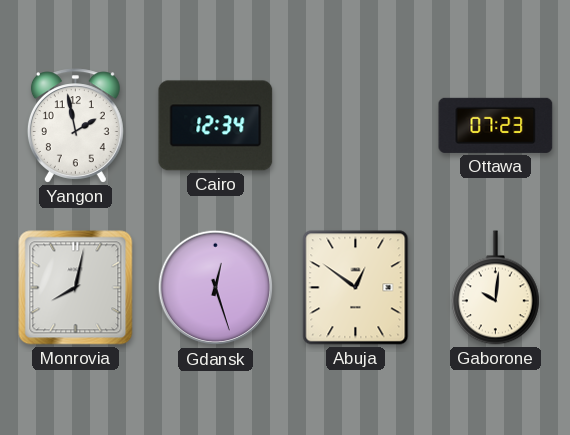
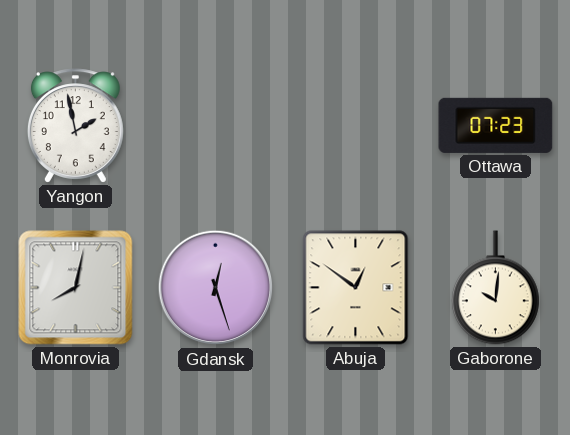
Cairo: 12:34 -> none (216, 126)
